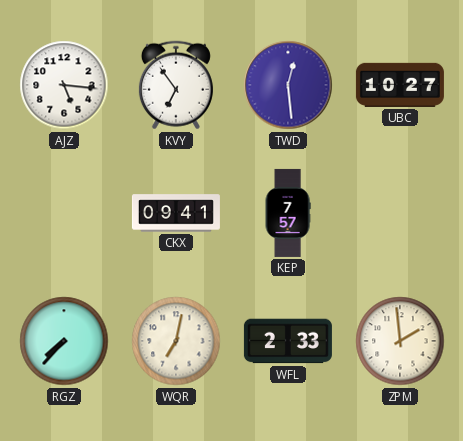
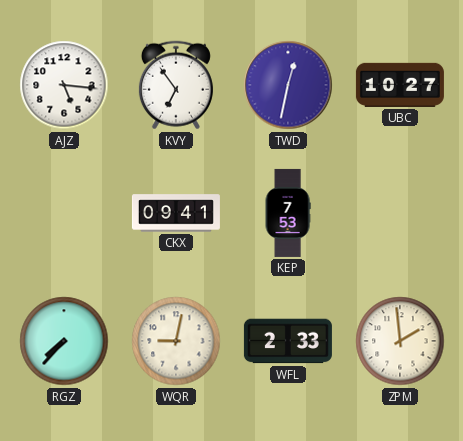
TWD: 12:29 -> 12:32 (288, 85)
KEP: 7:57 -> 7:53 (288, 213)
WQR: 7:02 -> 9:02 (176, 341)
